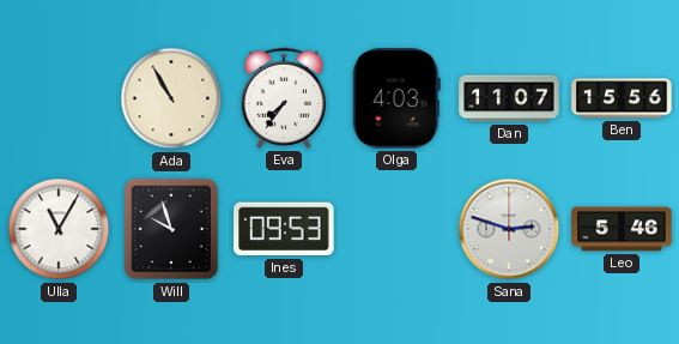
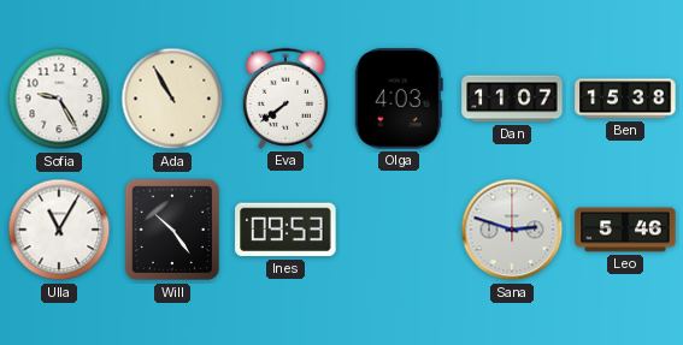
Sofia: none -> 9:25 (59, 99)
Eva: 7:36 -> 7:39 (285, 99)
Ben: 15:56 -> 15:38 (625, 99)
Will: 9:57 -> 10:24 (172, 230)
